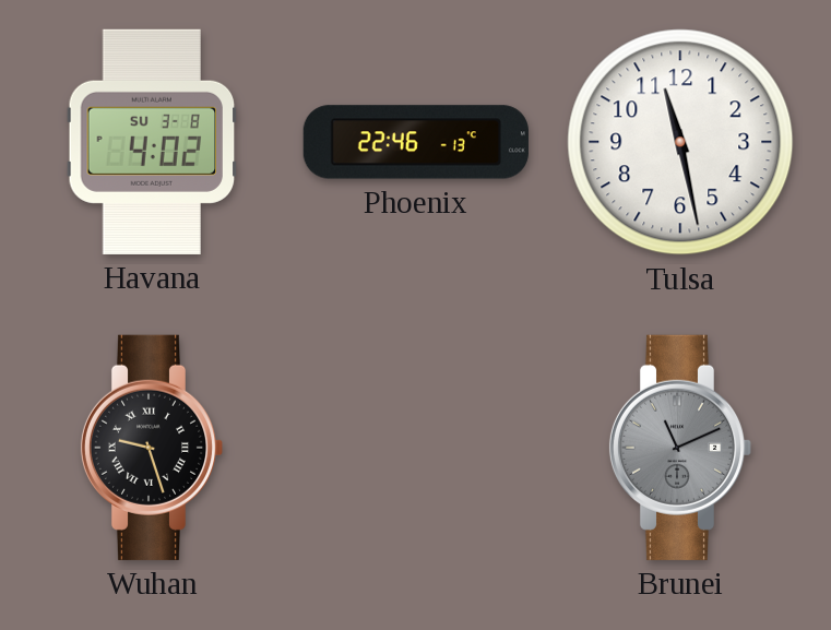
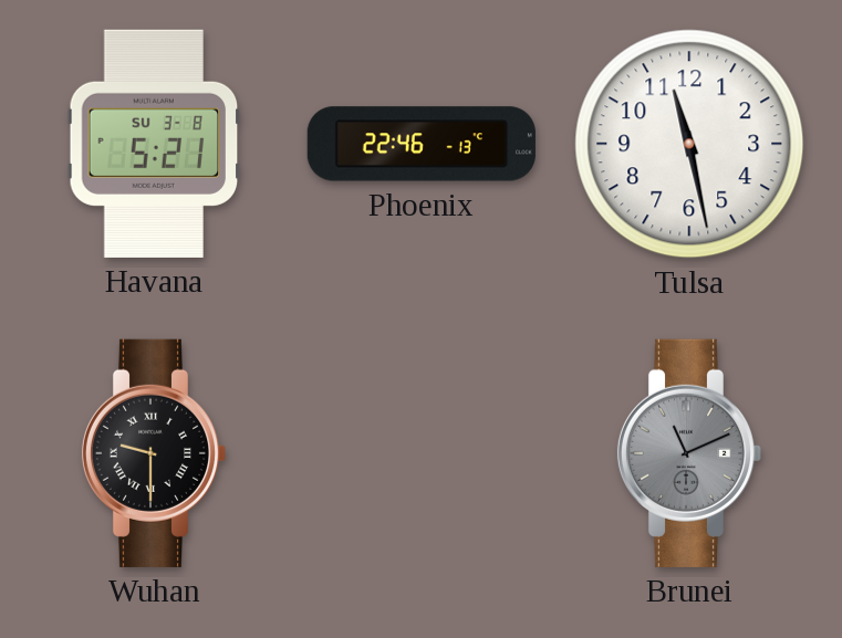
Havana: 4:02 -> 5:21 (154, 144)
Wuhan: 9:27 -> 9:30 (154, 453)
